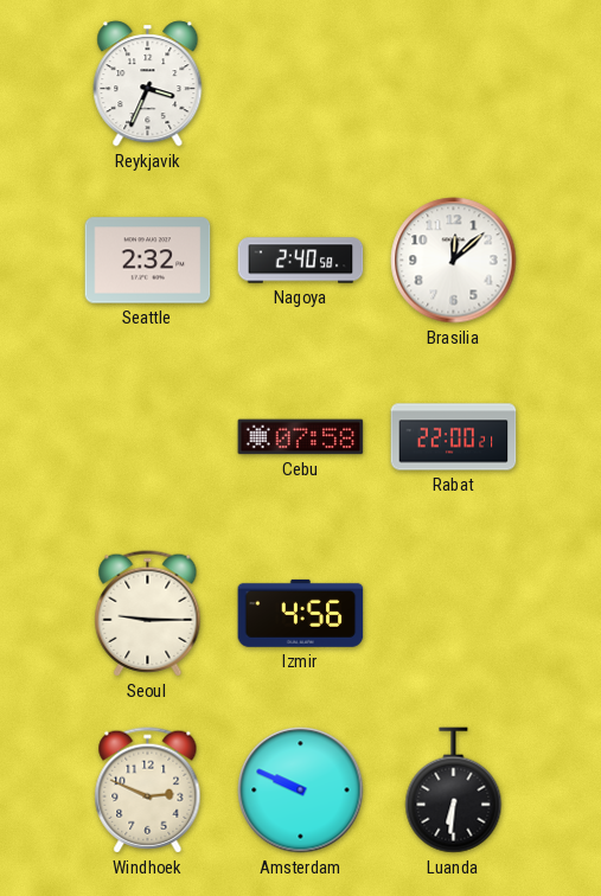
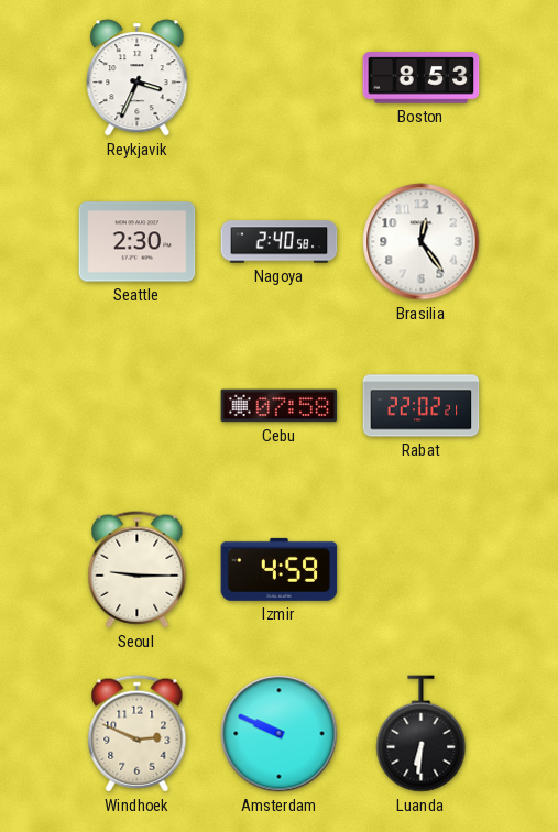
Boston: none -> 8:53 (422, 78)
Seattle: 2:32 -> 2:30 (138, 242)
Brasilia: 12:08 -> 12:24 (422, 242)
Rabat: 22:00 -> 22:02 (422, 406)
Izmir: 4:56 -> 4:59 (280, 569)
